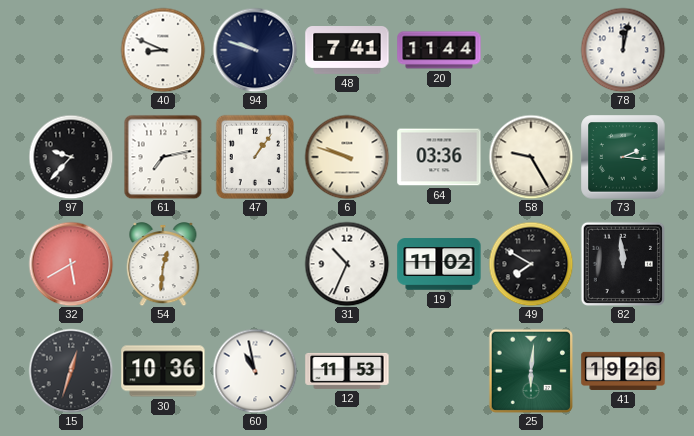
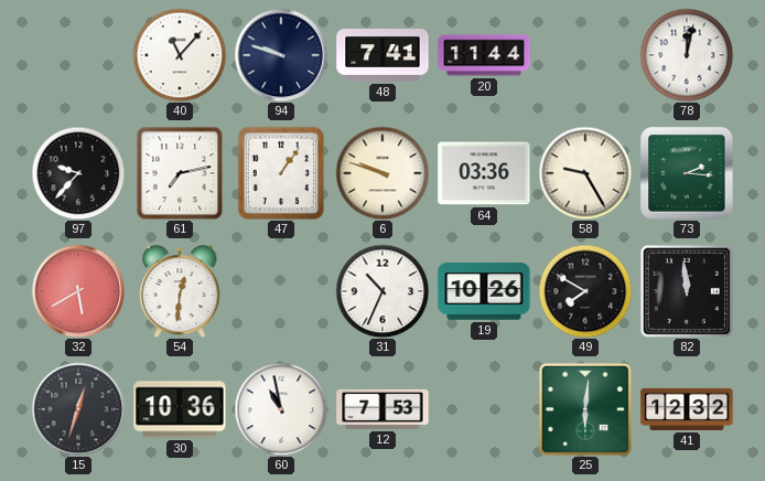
40: 8:49 -> 11:07 (180, 55)
19: 11:02 -> 10:26 (484, 291)
12: 11:53 -> 7:53 (382, 409)
41: 19:26 -> 12:32 (687, 409)
